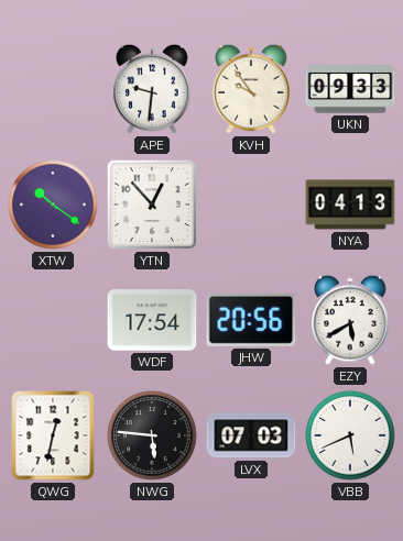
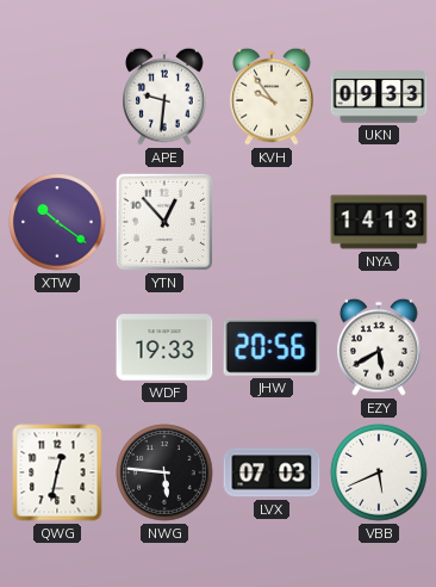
NYA: 04:13 -> 14:13 (379, 222)
WDF: 17:54 -> 19:33 (164, 347)
